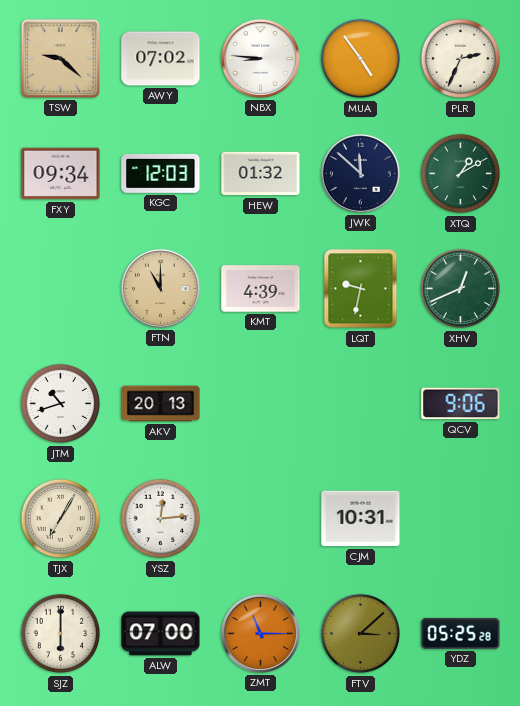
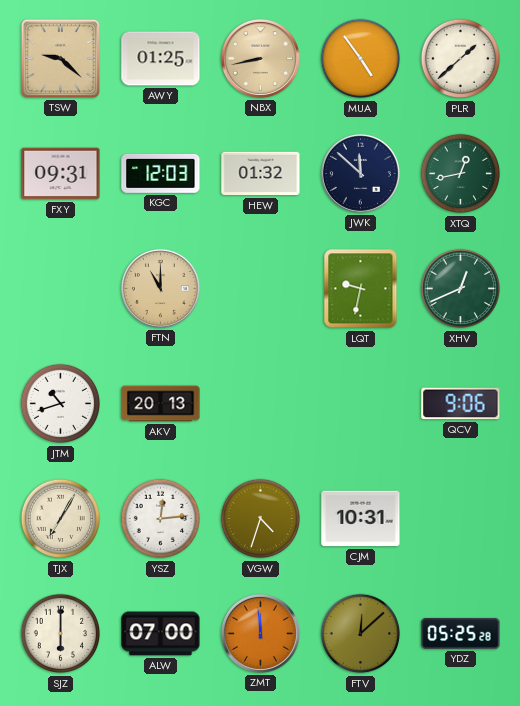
AWY: 07:02 -> 01:25 (161, 59)
NBX: 8:46 -> 8:43 (260, 58)
NBX dial: white -> champagne (260, 58)
PLR: 2:34 -> 1:38 (461, 59)
FXY: 09:34 -> 09:31 (61, 174)
XTQ: 1:10 -> 12:43 (461, 174)
KMT: 4:39 -> none (261, 289)
VGW: none -> 4:33 (261, 519)
ZMT: 11:15 -> 11:59 (260, 633)
FTV: 3:08 -> 12:08 (361, 634)
